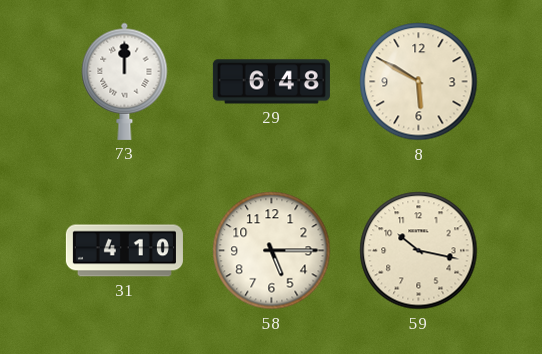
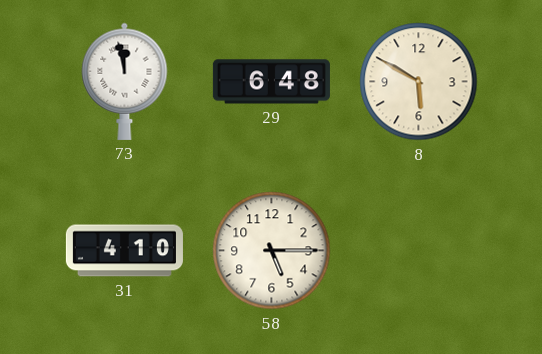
73: 12:00 -> 11:58 (125, 81)
59: 10:17 -> none (419, 251)
